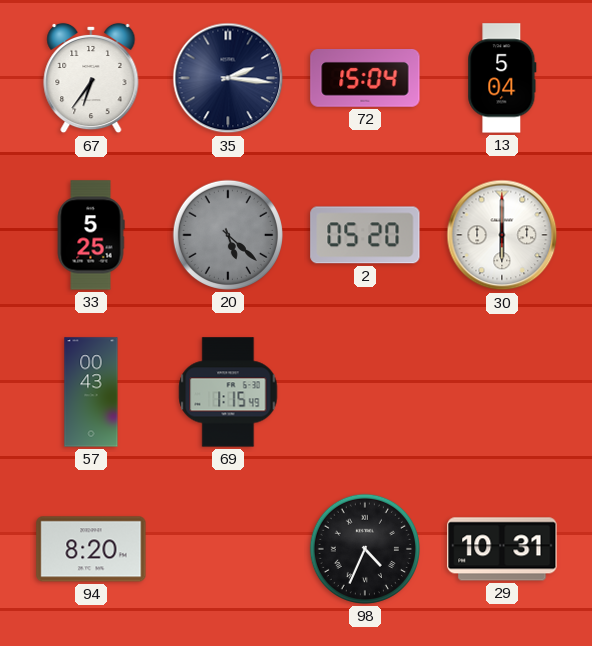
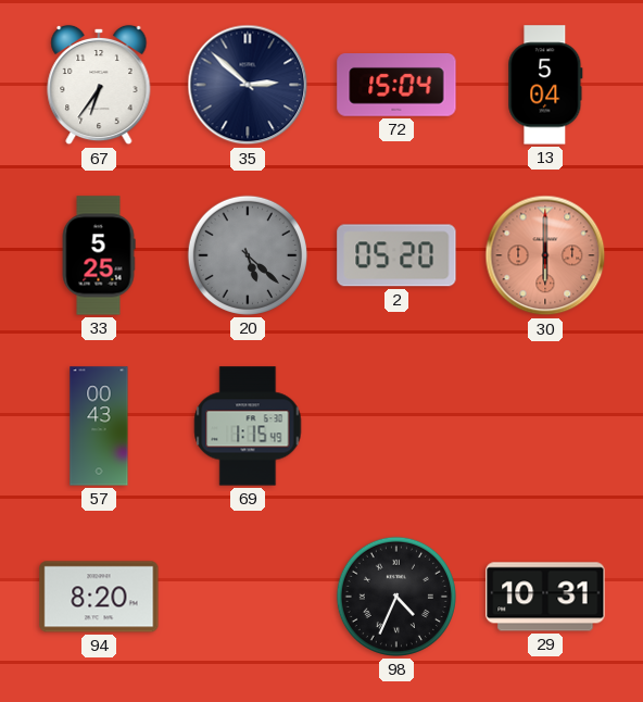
35: 2:16 -> 2:52 (248, 85)
30 dial: white -> salmon (545, 255)
